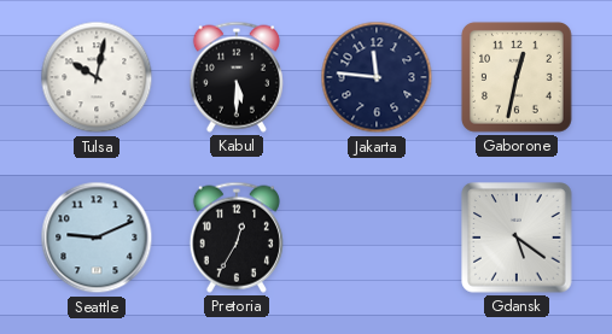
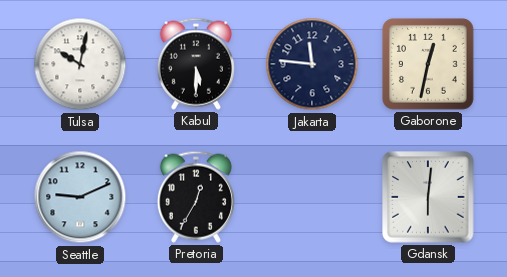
Gdansk: 5:21 -> 6:01 (428, 197)
